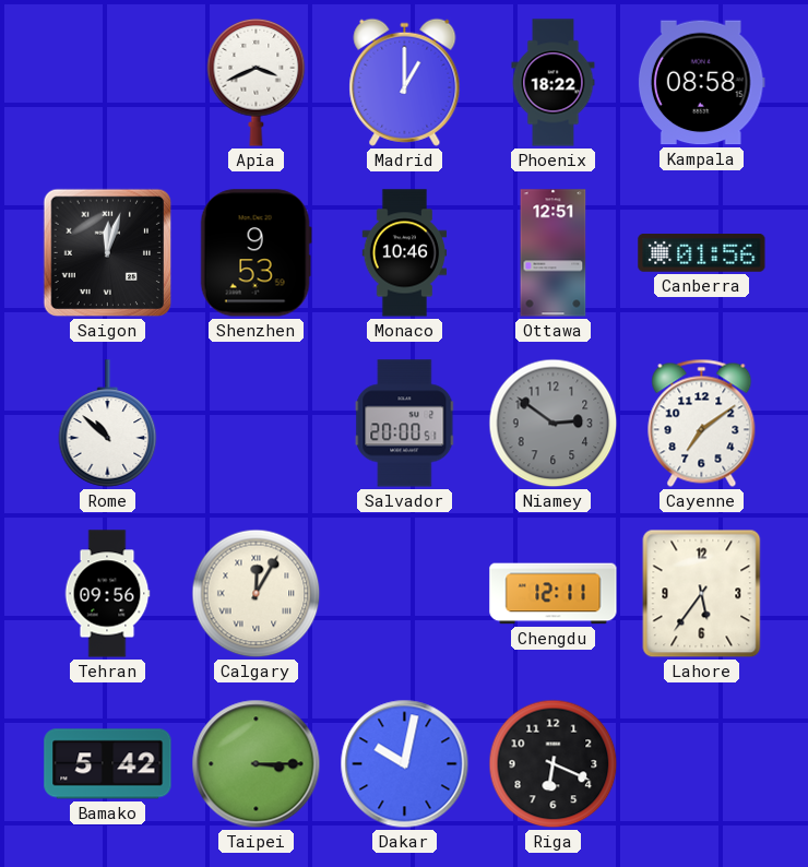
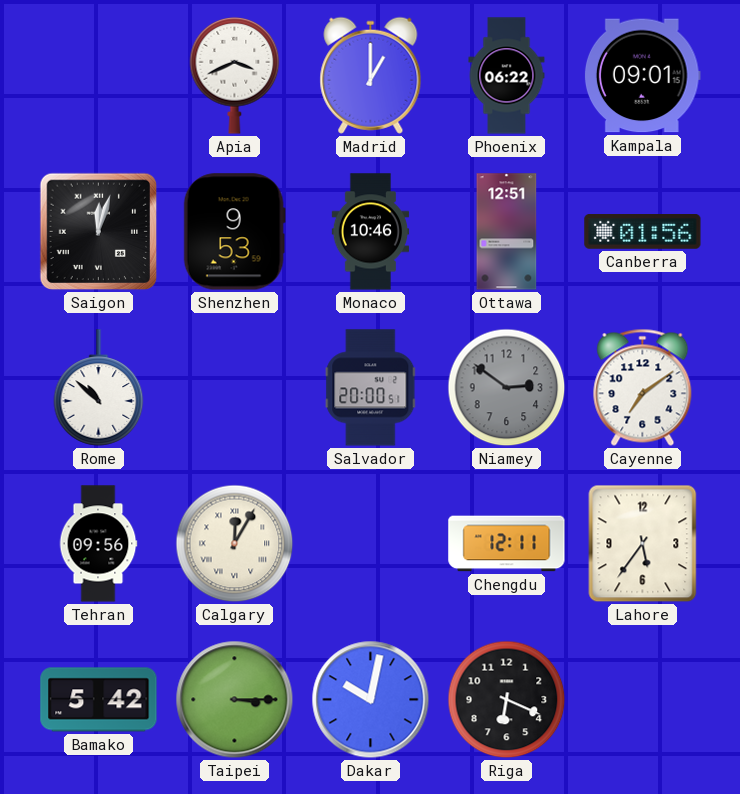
Phoenix: 18:22 -> 06:22 (507, 76)
Kampala: 08:58 -> 09:01 (642, 76)
